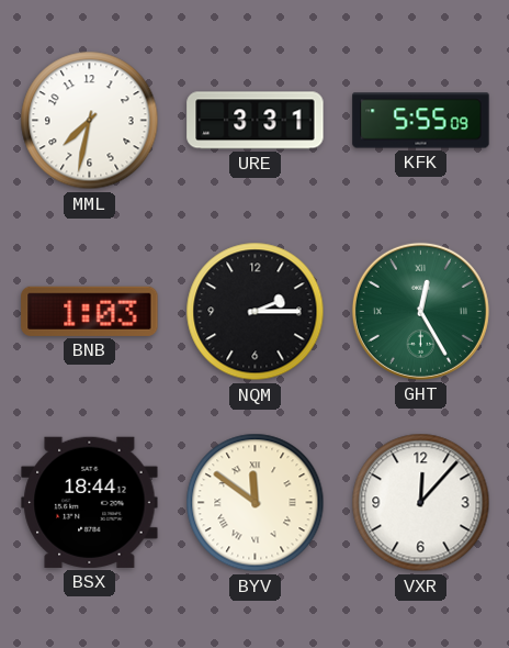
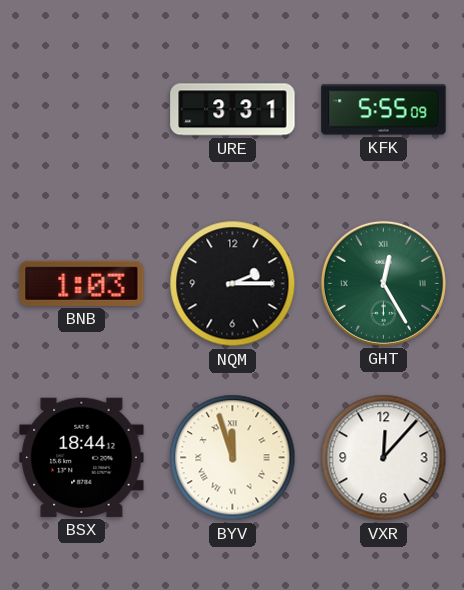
MML: 7:32 -> none (90, 121)
BYV: 11:51 -> 11:57 (233, 458)
